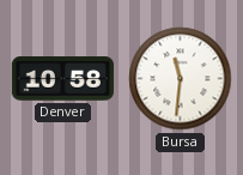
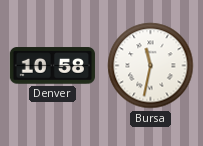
Bursa: 11:31 -> 11:32 (151, 66)
